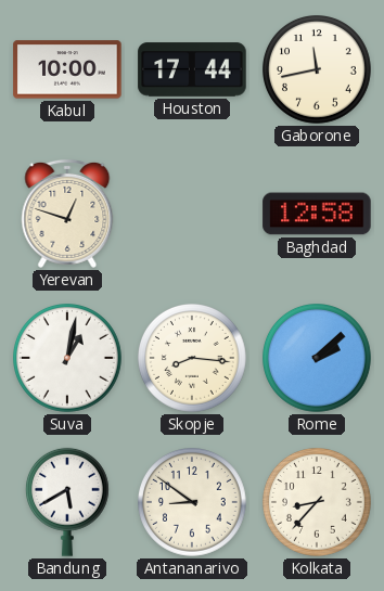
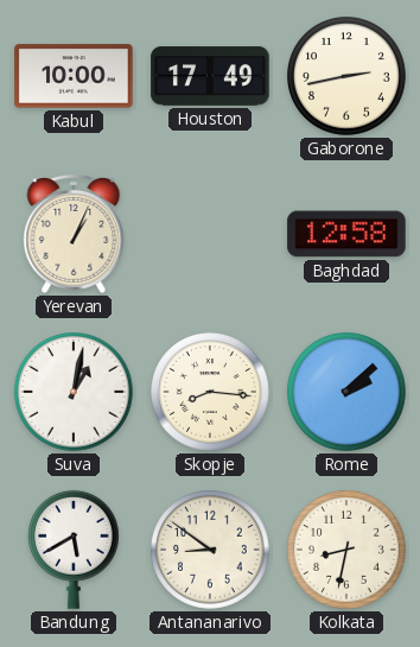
Houston: 17:44 -> 17:49 (210, 76)
Gaborone: 11:43 -> 2:43 (348, 77)
Yerevan: 12:48 -> 1:04 (74, 234)
Kolkata: 8:37 -> 8:32 (348, 551)
